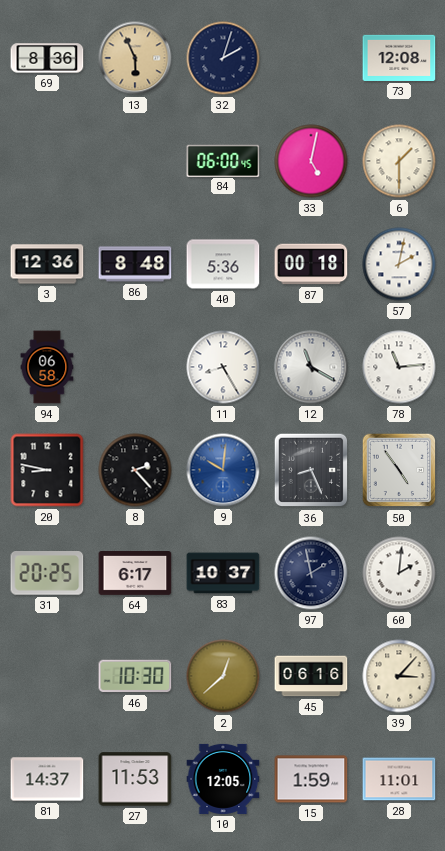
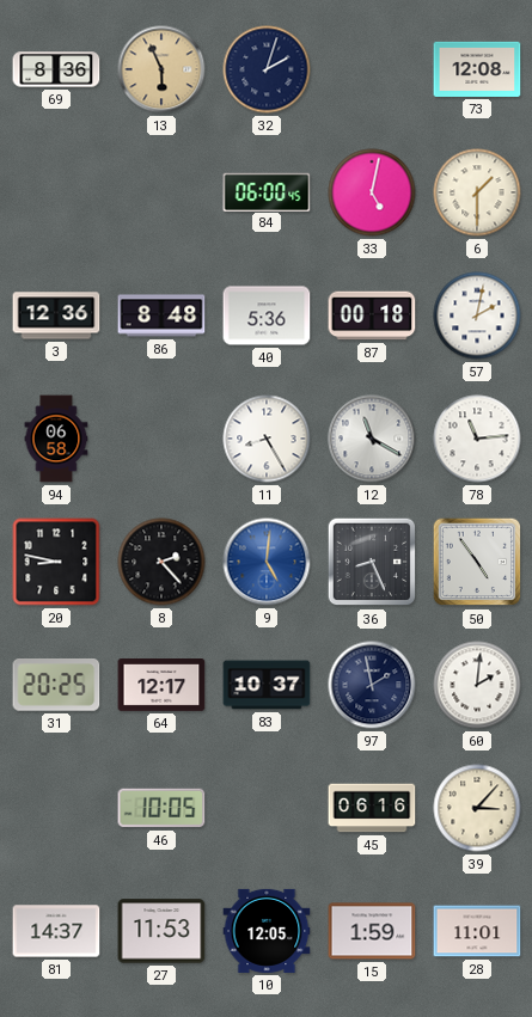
9: 10:01 -> 5:01 (267, 562)
64: 6:17 -> 12:17 (161, 686)
46: 10:30 -> 10:05 (161, 808)
2: 12:38 -> none (223, 676)
